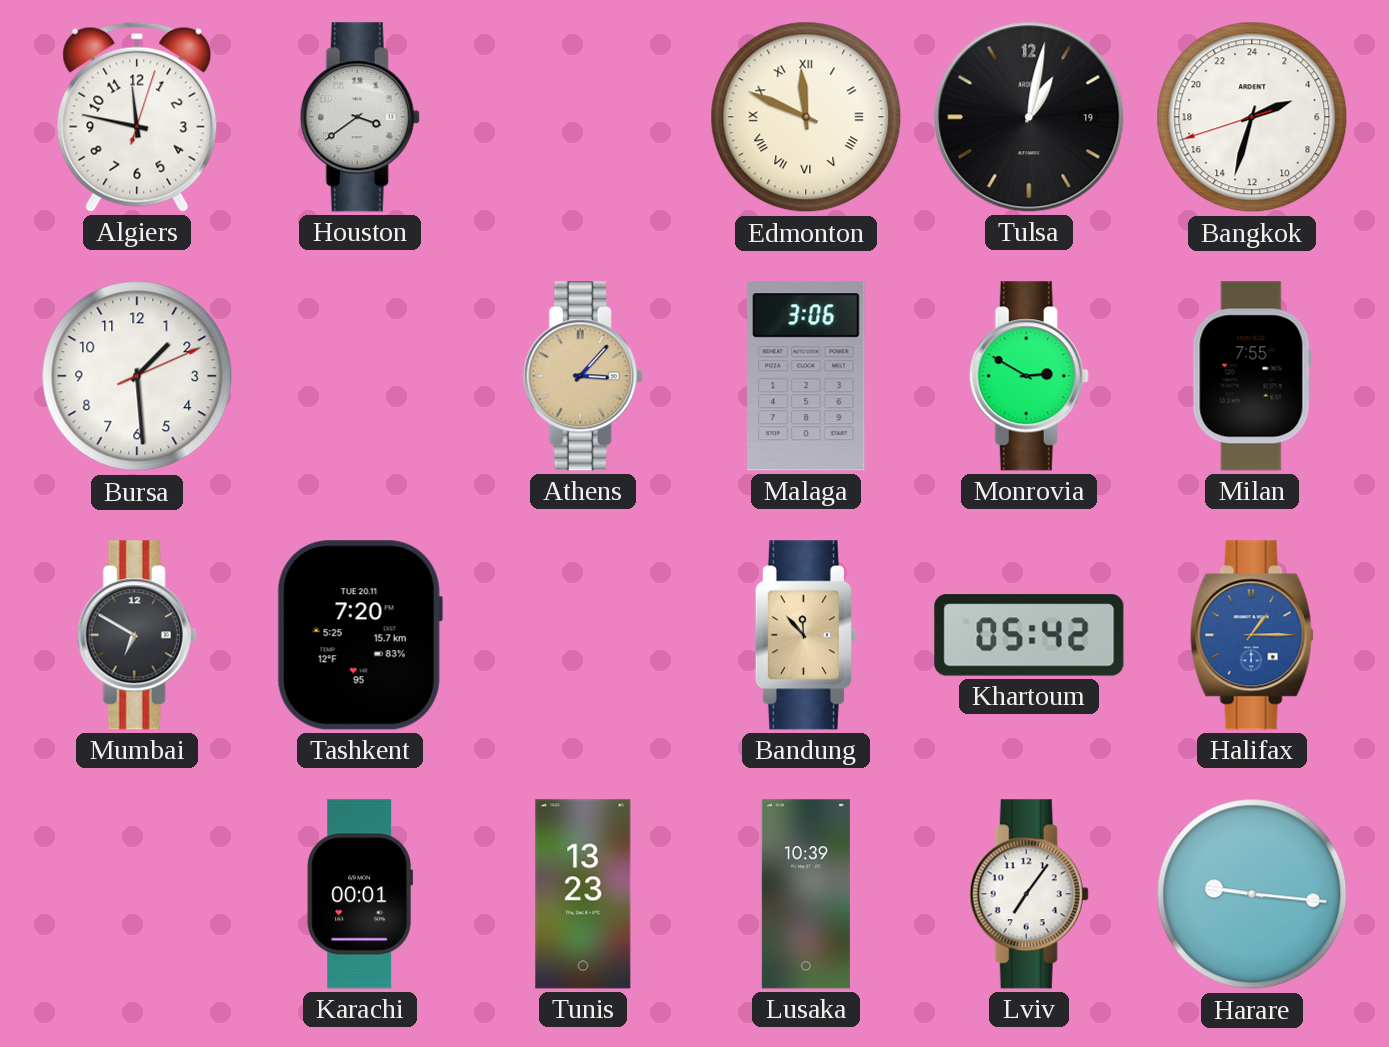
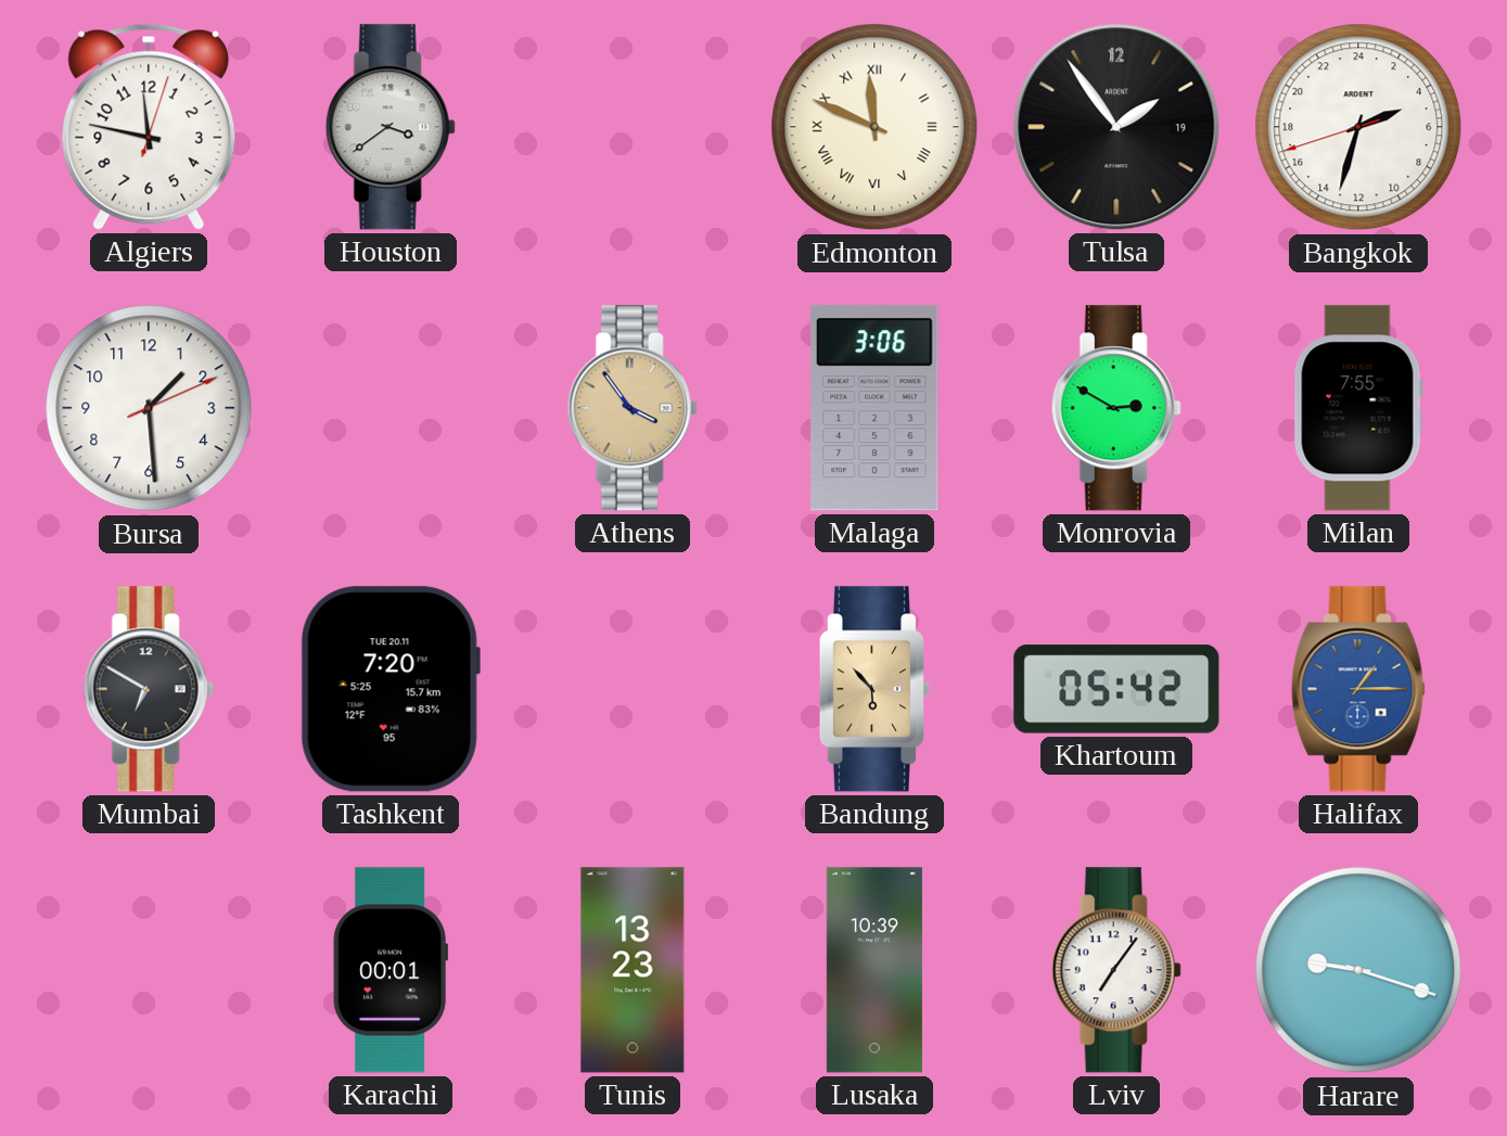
Tulsa: 1:02 -> 1:54 (1116, 127)
Athens: 3:07 -> 3:54 (633, 408)
Bandung: 11:53 -> 5:53 (874, 689)
Harare: 9:16 -> 9:18 (1358, 970)
